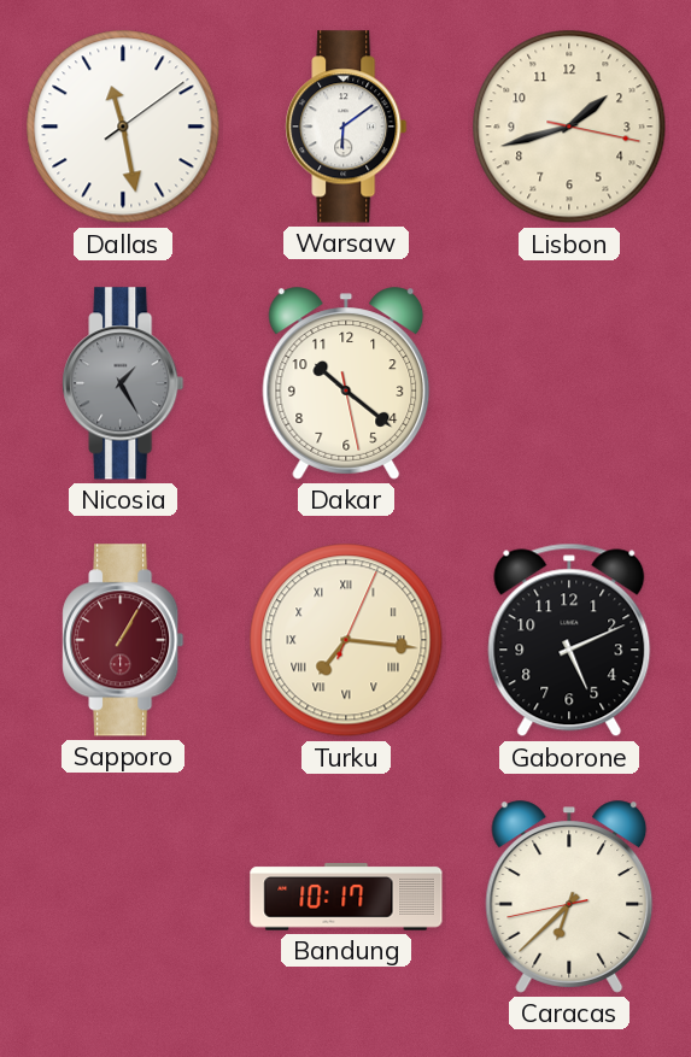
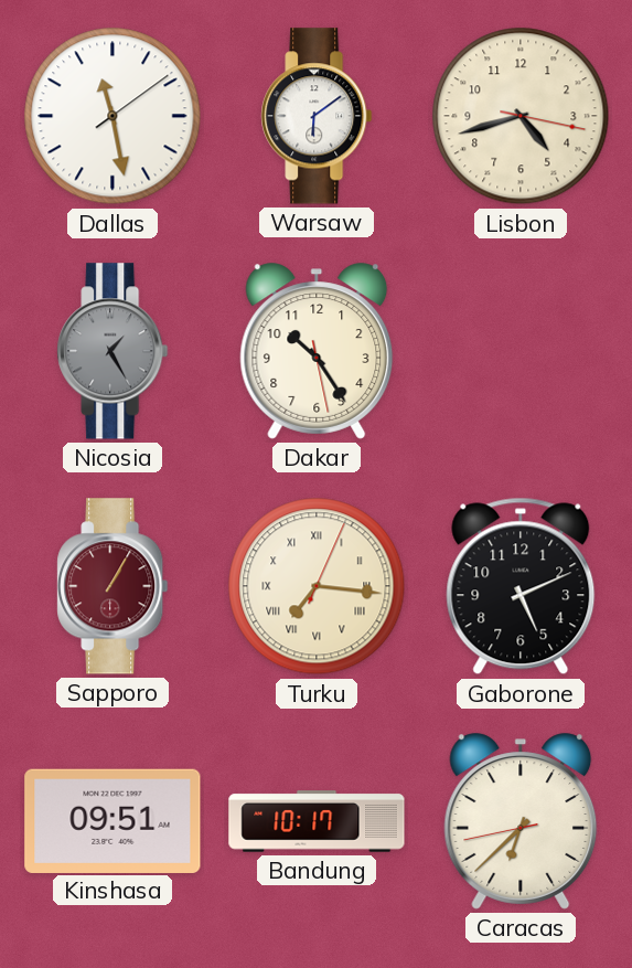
Lisbon: 1:42 -> 4:42 (521, 116)
Dakar: 10:21 -> 10:24 (317, 351)
Kinshasa: none -> 09:51 (113, 820)
